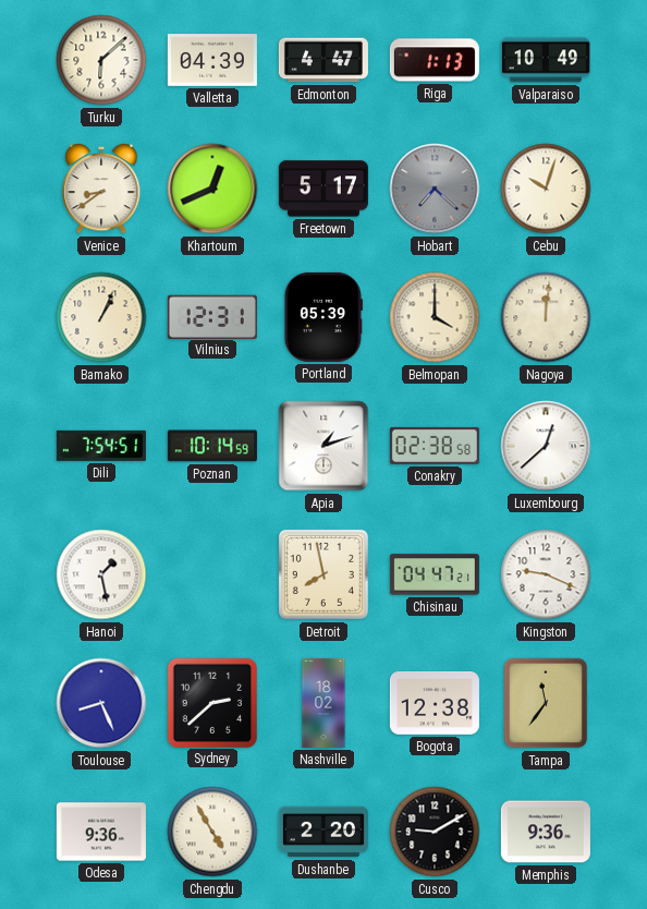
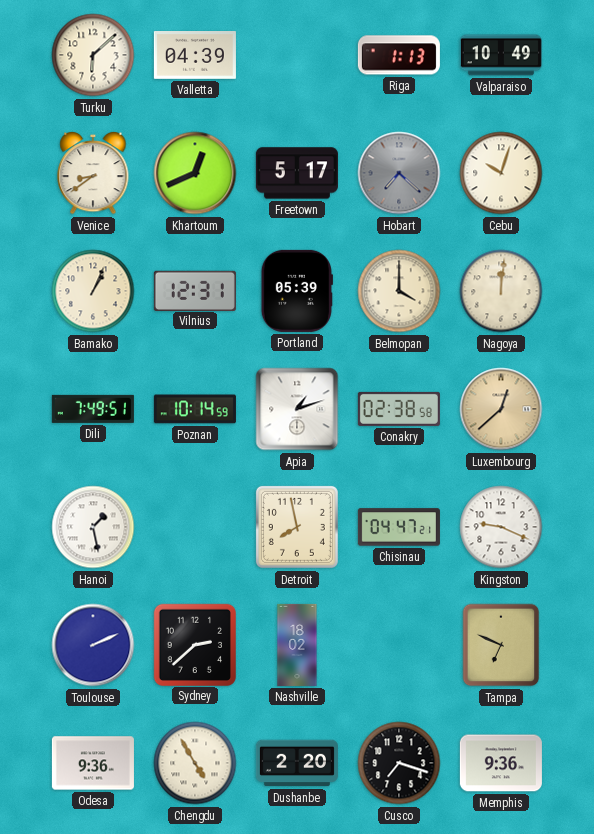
Edmonton: 4:47 -> none (323, 60)
Dili: 7:54 -> 7:49 (93, 409)
Luxembourg dial: white -> champagne (501, 409)
Toulouse: 8:26 -> 2:11 (93, 645)
Bogota: 12:38 -> none (435, 703)
Tampa: 11:36 -> 6:49 (501, 645)
Cusco: 9:10 -> 7:18 (399, 763)
